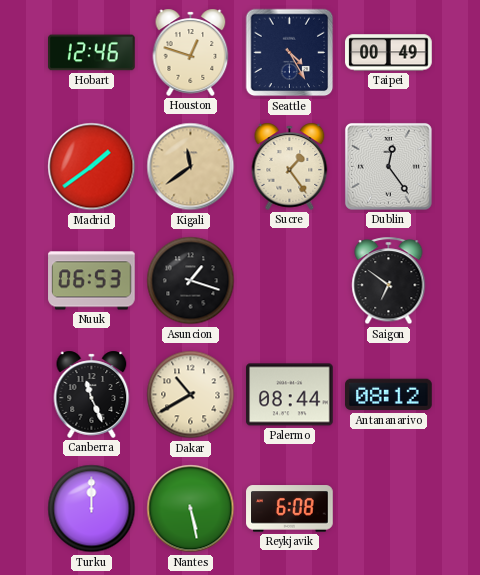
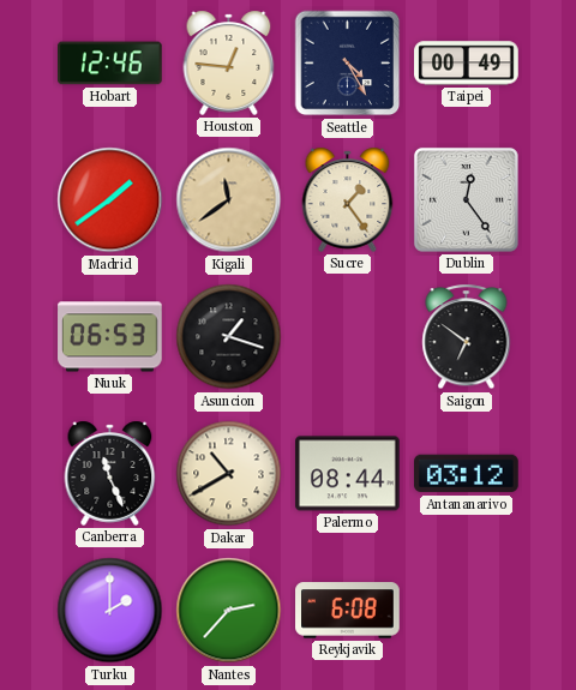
Houston: 12:48 -> 12:46 (229, 62)
Antananarivo: 08:12 -> 03:12 (467, 474)
Turku: 12:00 -> 2:00 (110, 611)
Nantes: 5:28 -> 2:37 (229, 611)
